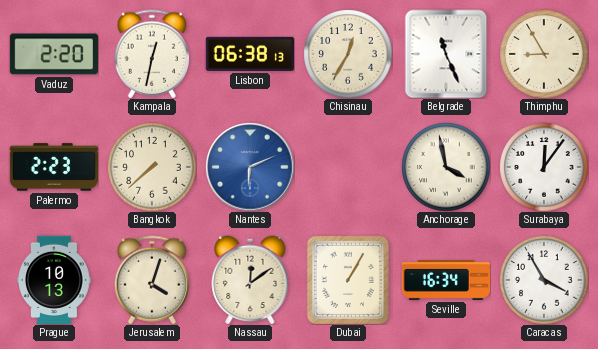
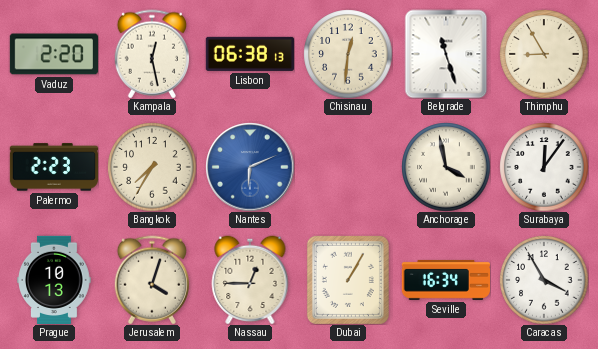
Kampala: 12:32 -> 12:28 (151, 54)
Chisinau: 12:35 -> 12:31 (348, 54)
Belgrade: 11:26 -> 11:27 (446, 54)
Bangkok: 7:38 -> 7:35 (152, 167)
Nassau: 12:09 -> 12:45 (250, 280)
